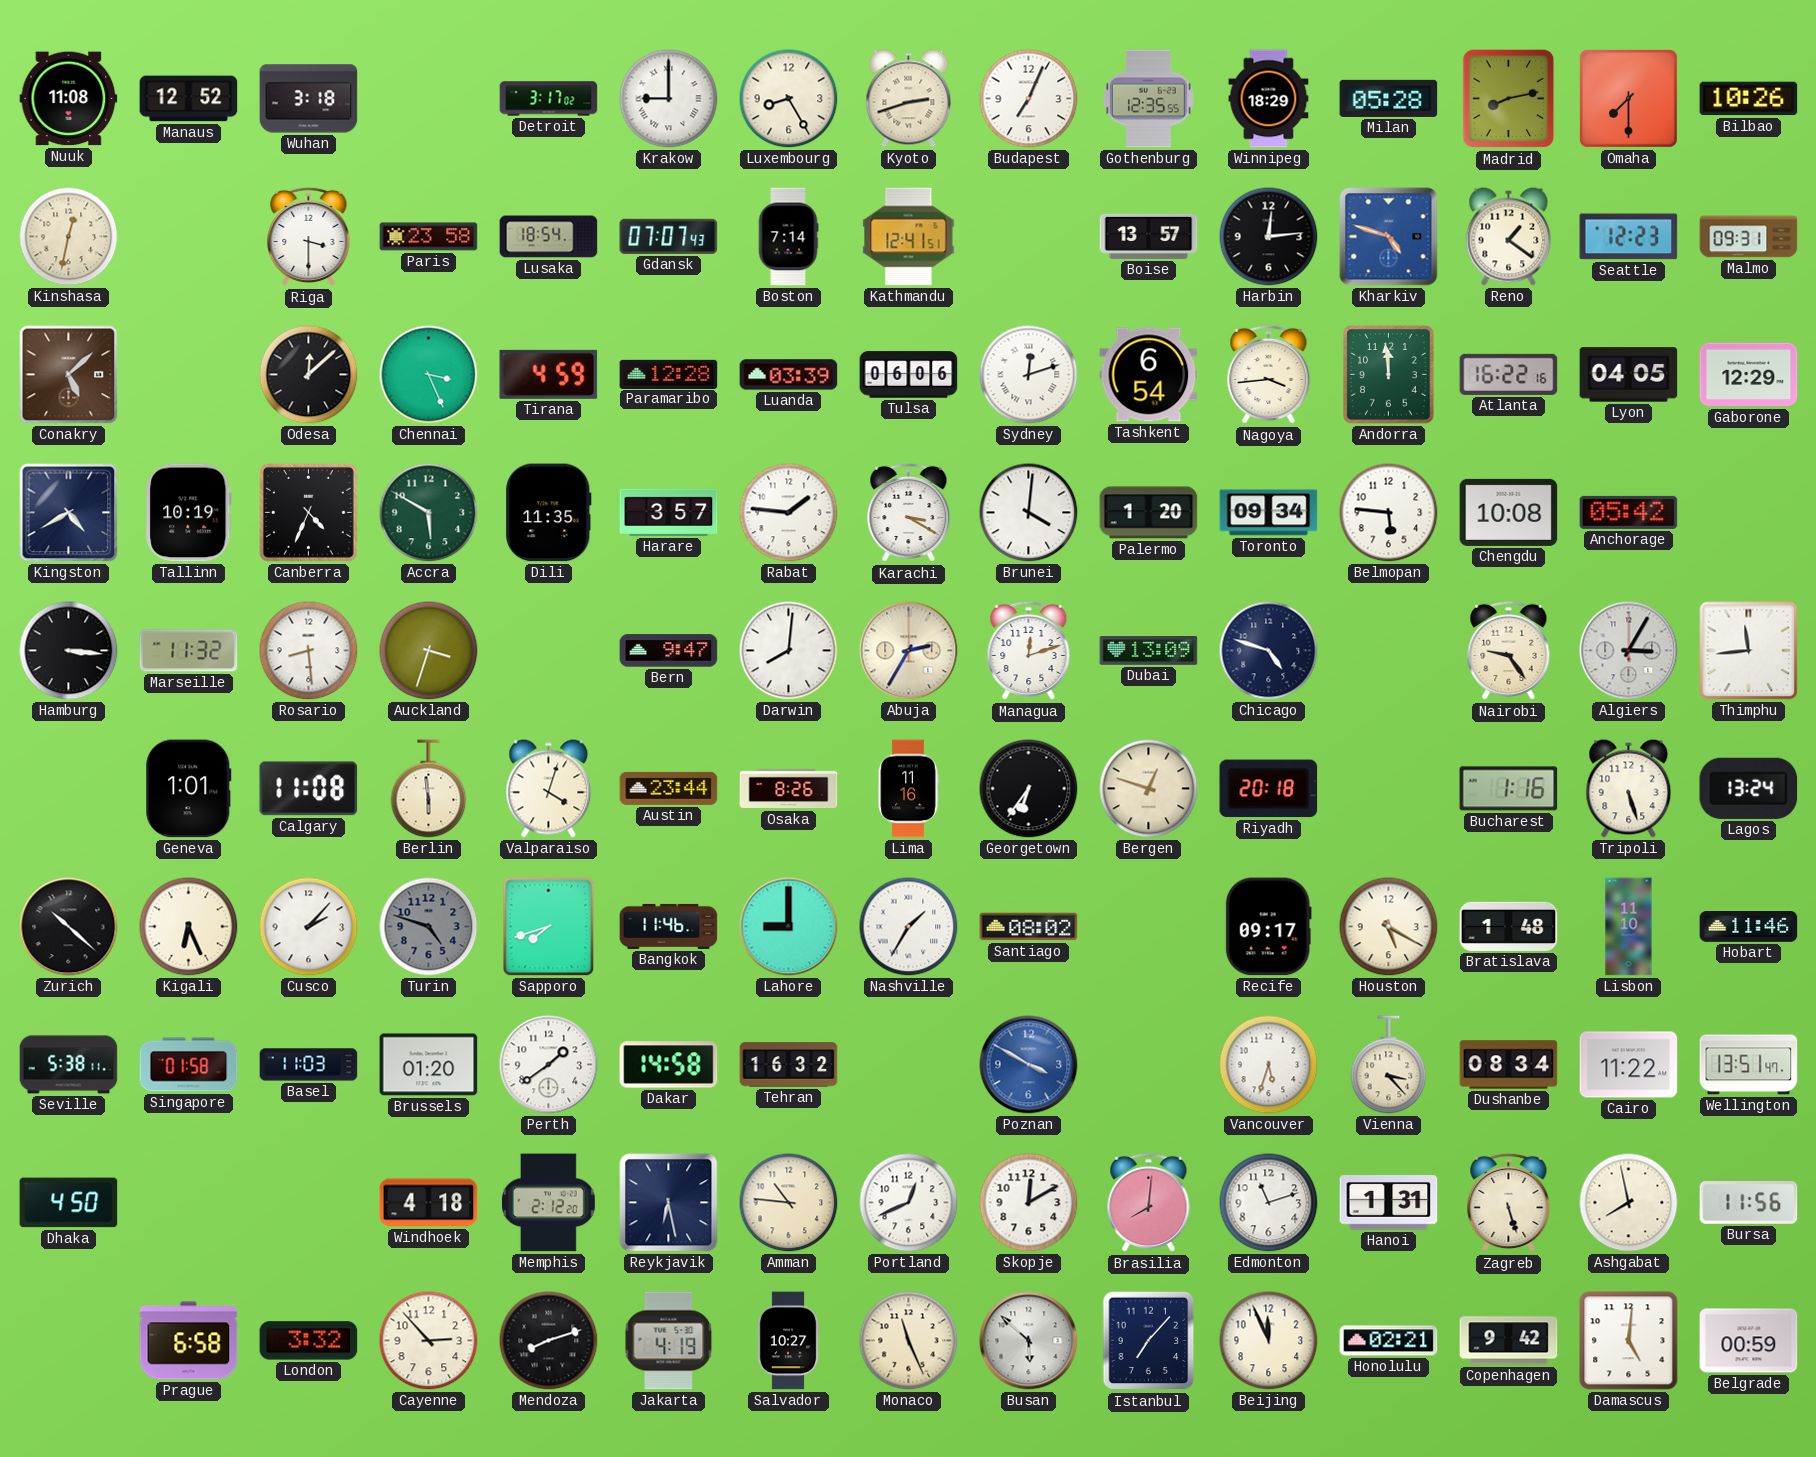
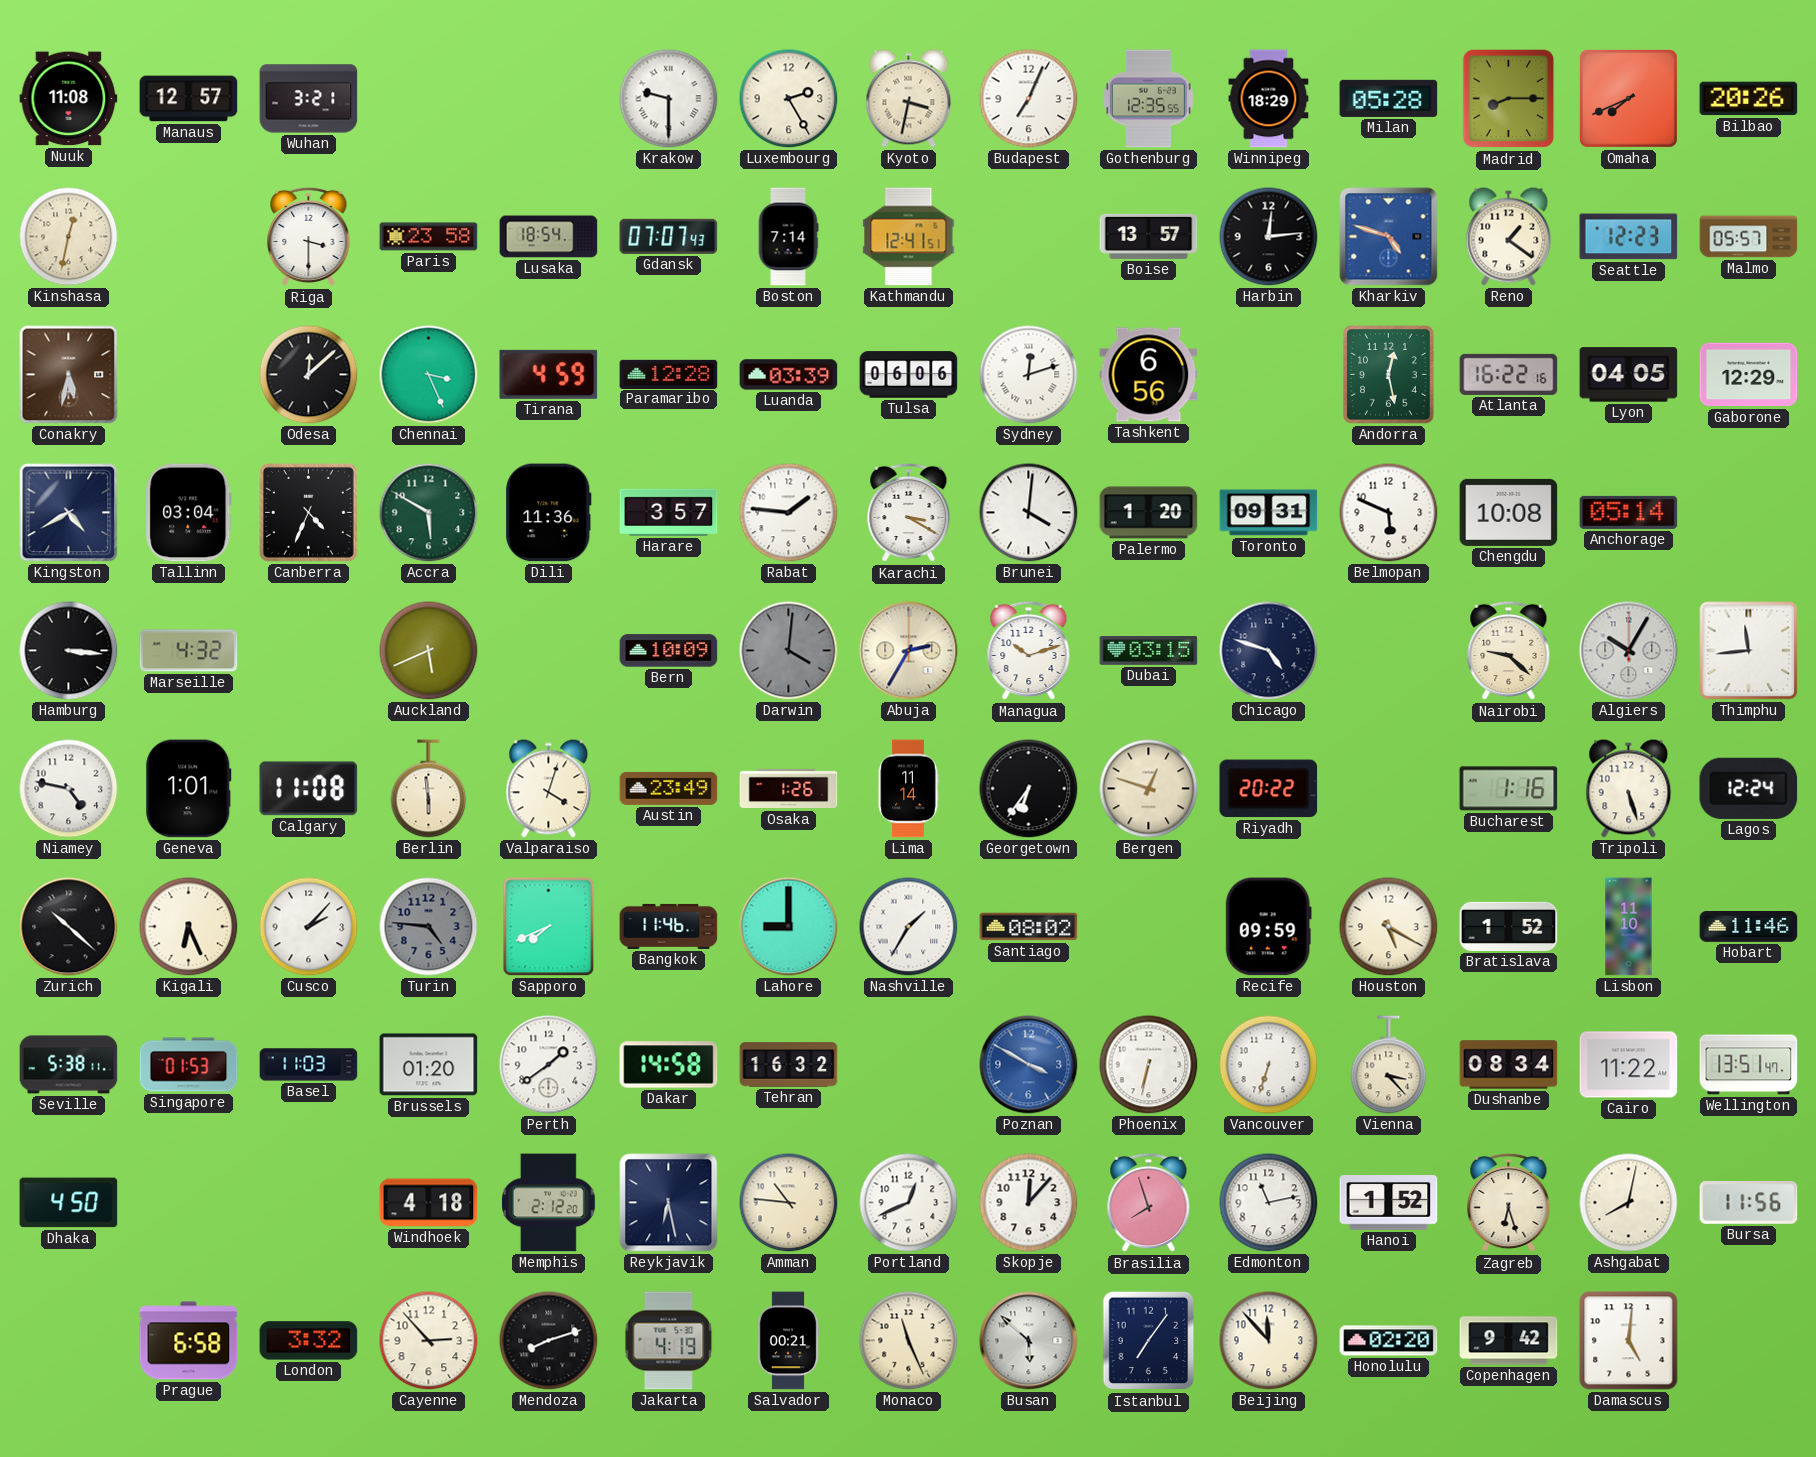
Manaus: 12:52 -> 12:57 (189, 99)
Wuhan: 3:18 -> 3:21 (309, 99)
Detroit: 3:17 -> none (549, 99)
Krakow: 9:00 -> 9:30 (669, 99)
Luxembourg: 8:25 -> 2:25 (789, 99)
Kyoto: 2:42 -> 3:32 (909, 99)
Madrid: 8:13 -> 8:15 (1509, 99)
Omaha: 7:30 -> 7:41 (1628, 98)
Bilbao: 10:26 -> 20:26 (1749, 99)
Malmo: 09:31 -> 05:57 (1749, 237)
Conakry: 5:08 -> 5:32 (69, 375)
Tashkent: 6:54 -> 6:56 (1149, 375)
Nagoya: 3:44 -> none (1269, 375)
Andorra: 11:59 -> 12:28 (1389, 375)
Tallinn: 10:19 -> 03:04 (189, 513)
Dili: 11:35 -> 11:36 (549, 513)
Toronto: 09:34 -> 09:31 (1269, 513)
Belmopan: 5:46 -> 5:49 (1389, 513)
Anchorage: 05:42 -> 05:14 (1629, 512)
Marseille: 11:32 -> 4:32 (189, 651)
Rosario: 8:29 -> none (309, 651)
Auckland: 3:33 -> 5:41 (429, 651)
Bern: 9:47 -> 10:09 (669, 651)
Darwin: 8:01 -> 4:01 (789, 651)
Darwin dial: white -> grey (789, 651)
Managua: 12:12 -> 10:12 (1029, 651)
Dubai: 13:09 -> 03:15 (1149, 651)
Nairobi: 9:24 -> 9:22 (1509, 651)
Algiers: 3:05 -> 10:05 (1629, 651)
Niamey: none -> 4:47 (69, 789)
Austin: 23:44 -> 23:49 (669, 788)
Osaka: 8:26 -> 1:26 (789, 789)
Lima: 11:16 -> 11:14 (908, 789)
Riyadh: 20:18 -> 20:22 (1269, 789)
Lagos: 13:24 -> 12:24 (1749, 788)
Turin: 4:48 -> 4:46 (429, 927)
Sapporo: 7:42 -> 7:41 (549, 927)
Recife: 09:17 -> 09:59 (1268, 927)
Bratislava: 1:48 -> 1:52 (1509, 926)
Singapore: 01:58 -> 01:53 (189, 1065)
Phoenix: none -> 6:32 (1149, 1065)
Vancouver: 5:33 -> 6:33 (1269, 1065)
Skopje: 12:10 -> 12:07 (1029, 1203)
Brasilia: 8:01 -> 7:57 (1149, 1203)
Edmonton: 11:12 -> 11:13 (1269, 1203)
Hanoi: 1:31 -> 1:52 (1389, 1203)
Zagreb: 5:27 -> 6:27 (1509, 1203)
Ashgabat: 7:58 -> 8:02 (1629, 1203)
Salvador: 10:27 -> 00:21 (788, 1341)
Istanbul: 7:07 -> 7:06 (1149, 1341)
Beijing: 11:56 -> 11:53 (1269, 1341)
Honolulu: 02:21 -> 02:20 (1389, 1341)
Belgrade: 00:59 -> none (1749, 1341)
